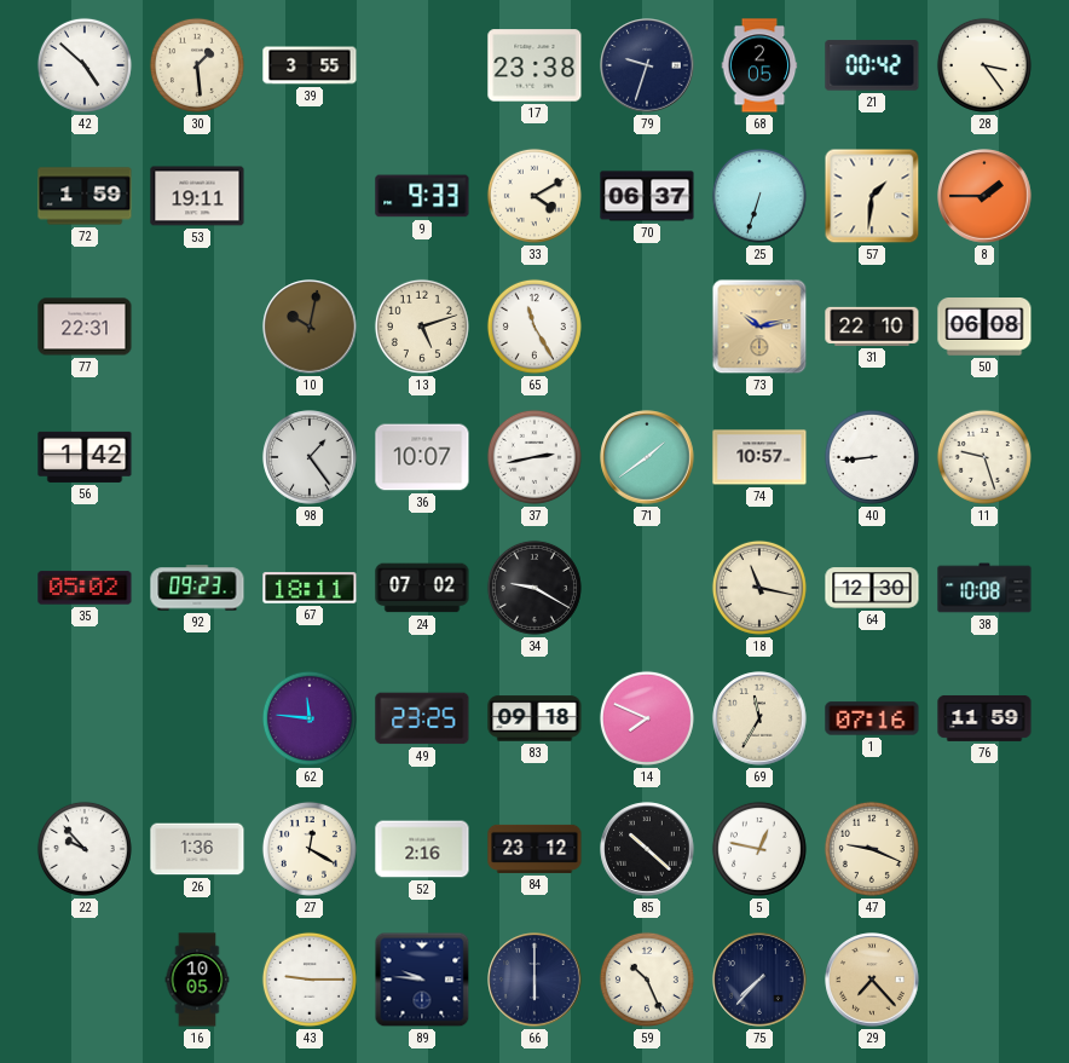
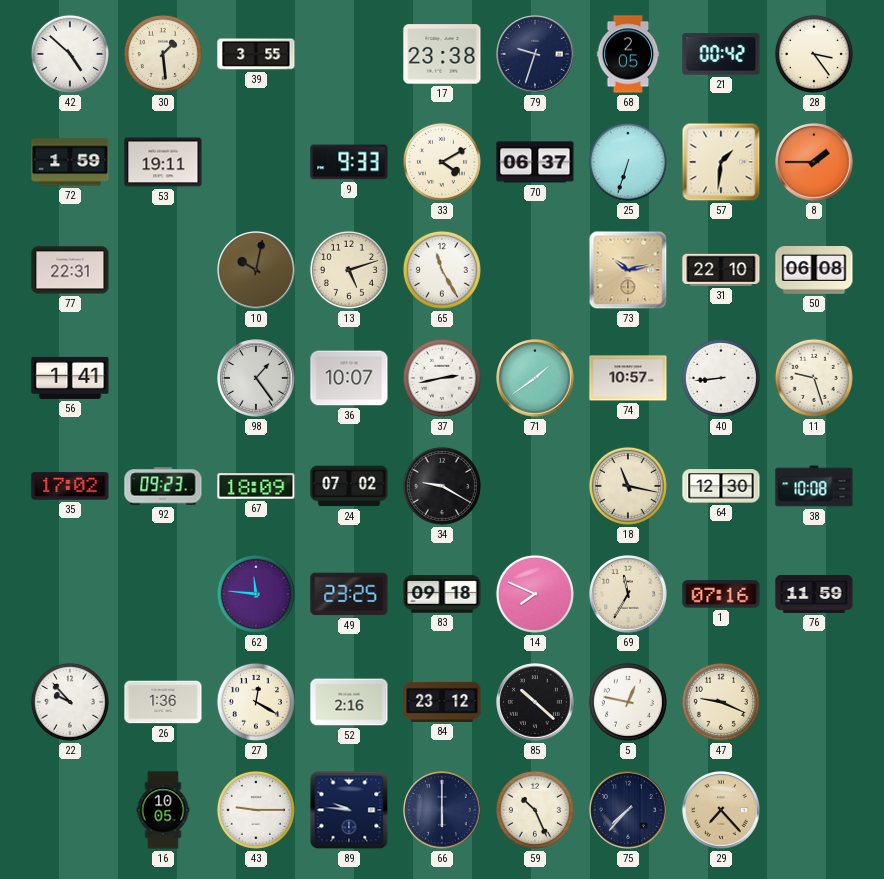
56: 1:42 -> 1:41 (70, 378)
35: 05:02 -> 17:02 (70, 486)
67: 18:11 -> 18:09 (256, 486)
